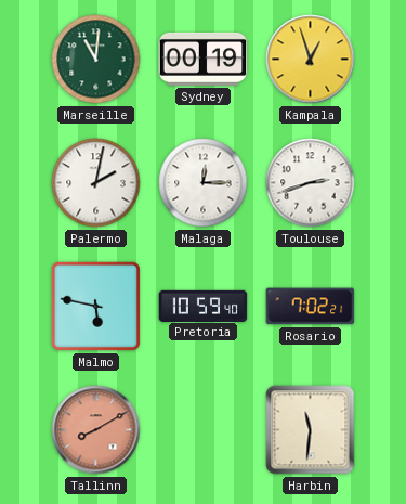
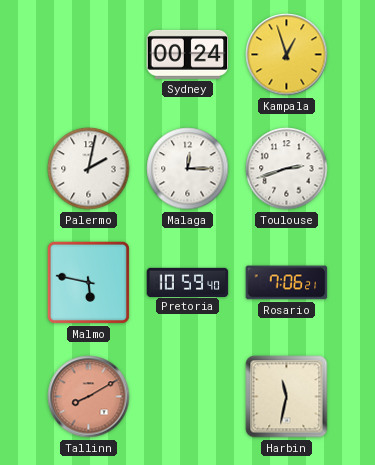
Marseille: 11:01 -> none (96, 60)
Sydney: 00:19 -> 00:24 (188, 54)
Rosario: 7:02 -> 7:06 (287, 283)
Harbin: 11:31 -> 11:32 (287, 397)
